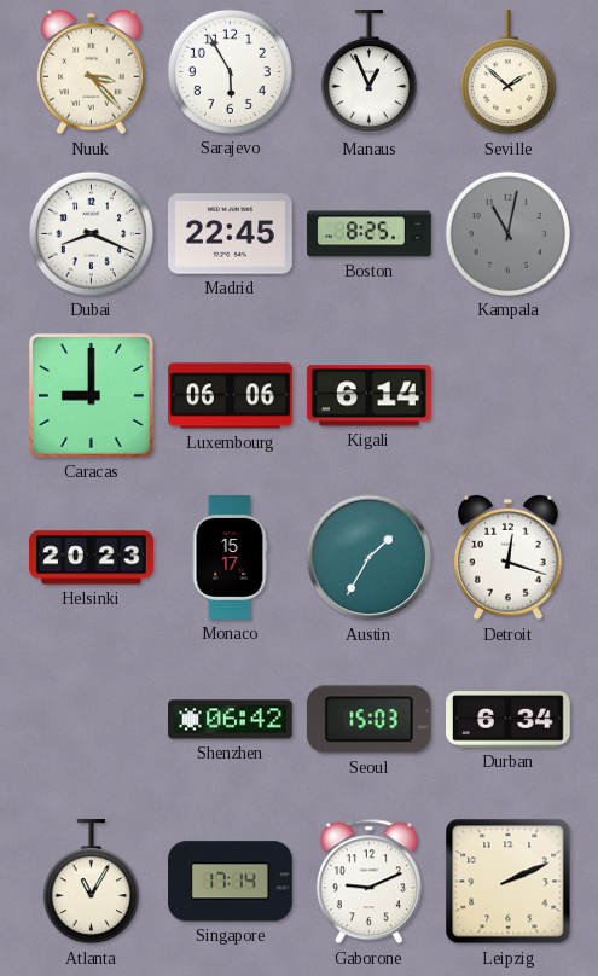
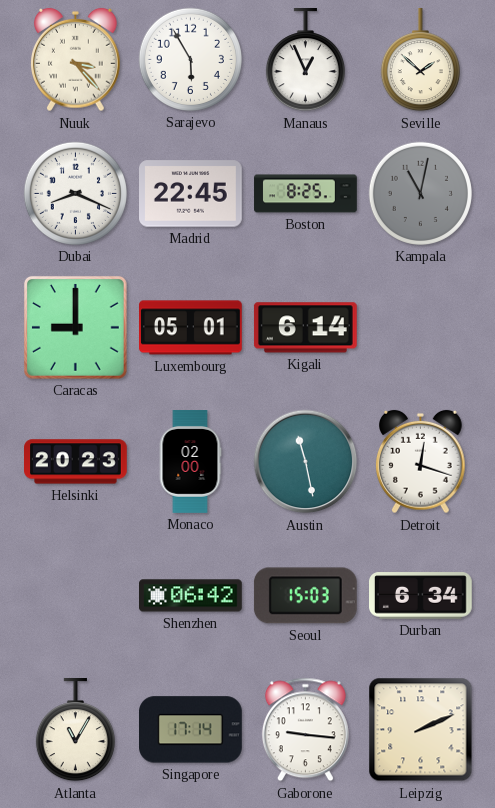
Luxembourg: 06:06 -> 05:01 (191, 328)
Monaco: 15:17 -> 02:00 (190, 462)
Austin: 1:35 -> 11:28 (306, 462)
Gaborone: 9:11 -> 9:16 (305, 730)
